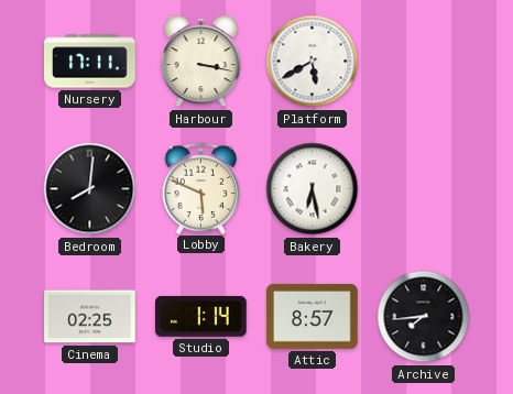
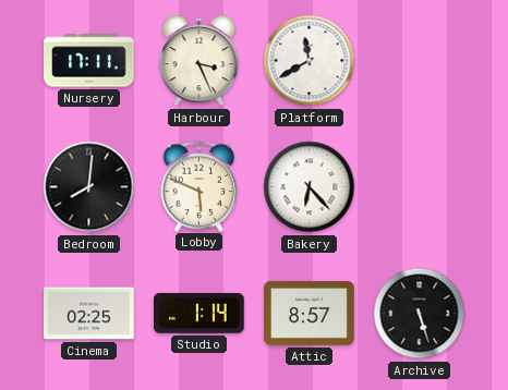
Harbour: 3:17 -> 3:26 (199, 61)
Platform: 5:40 -> 11:40 (310, 61)
Bakery: 6:28 -> 6:23 (310, 187)
Archive: 7:44 -> 5:27 (420, 314)
